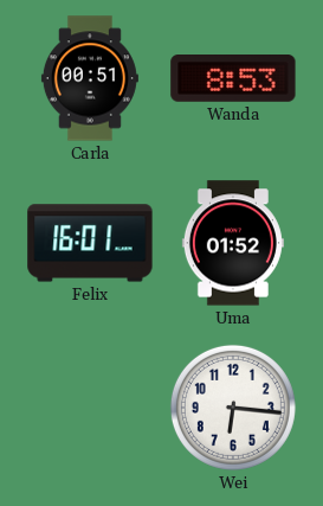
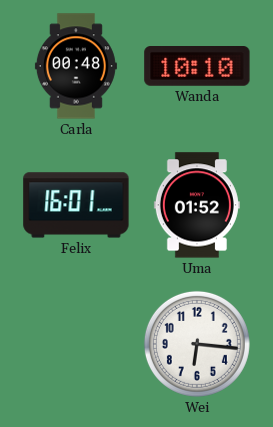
Carla: 00:51 -> 00:48 (76, 66)
Wanda: 8:53 -> 10:10 (197, 67)
